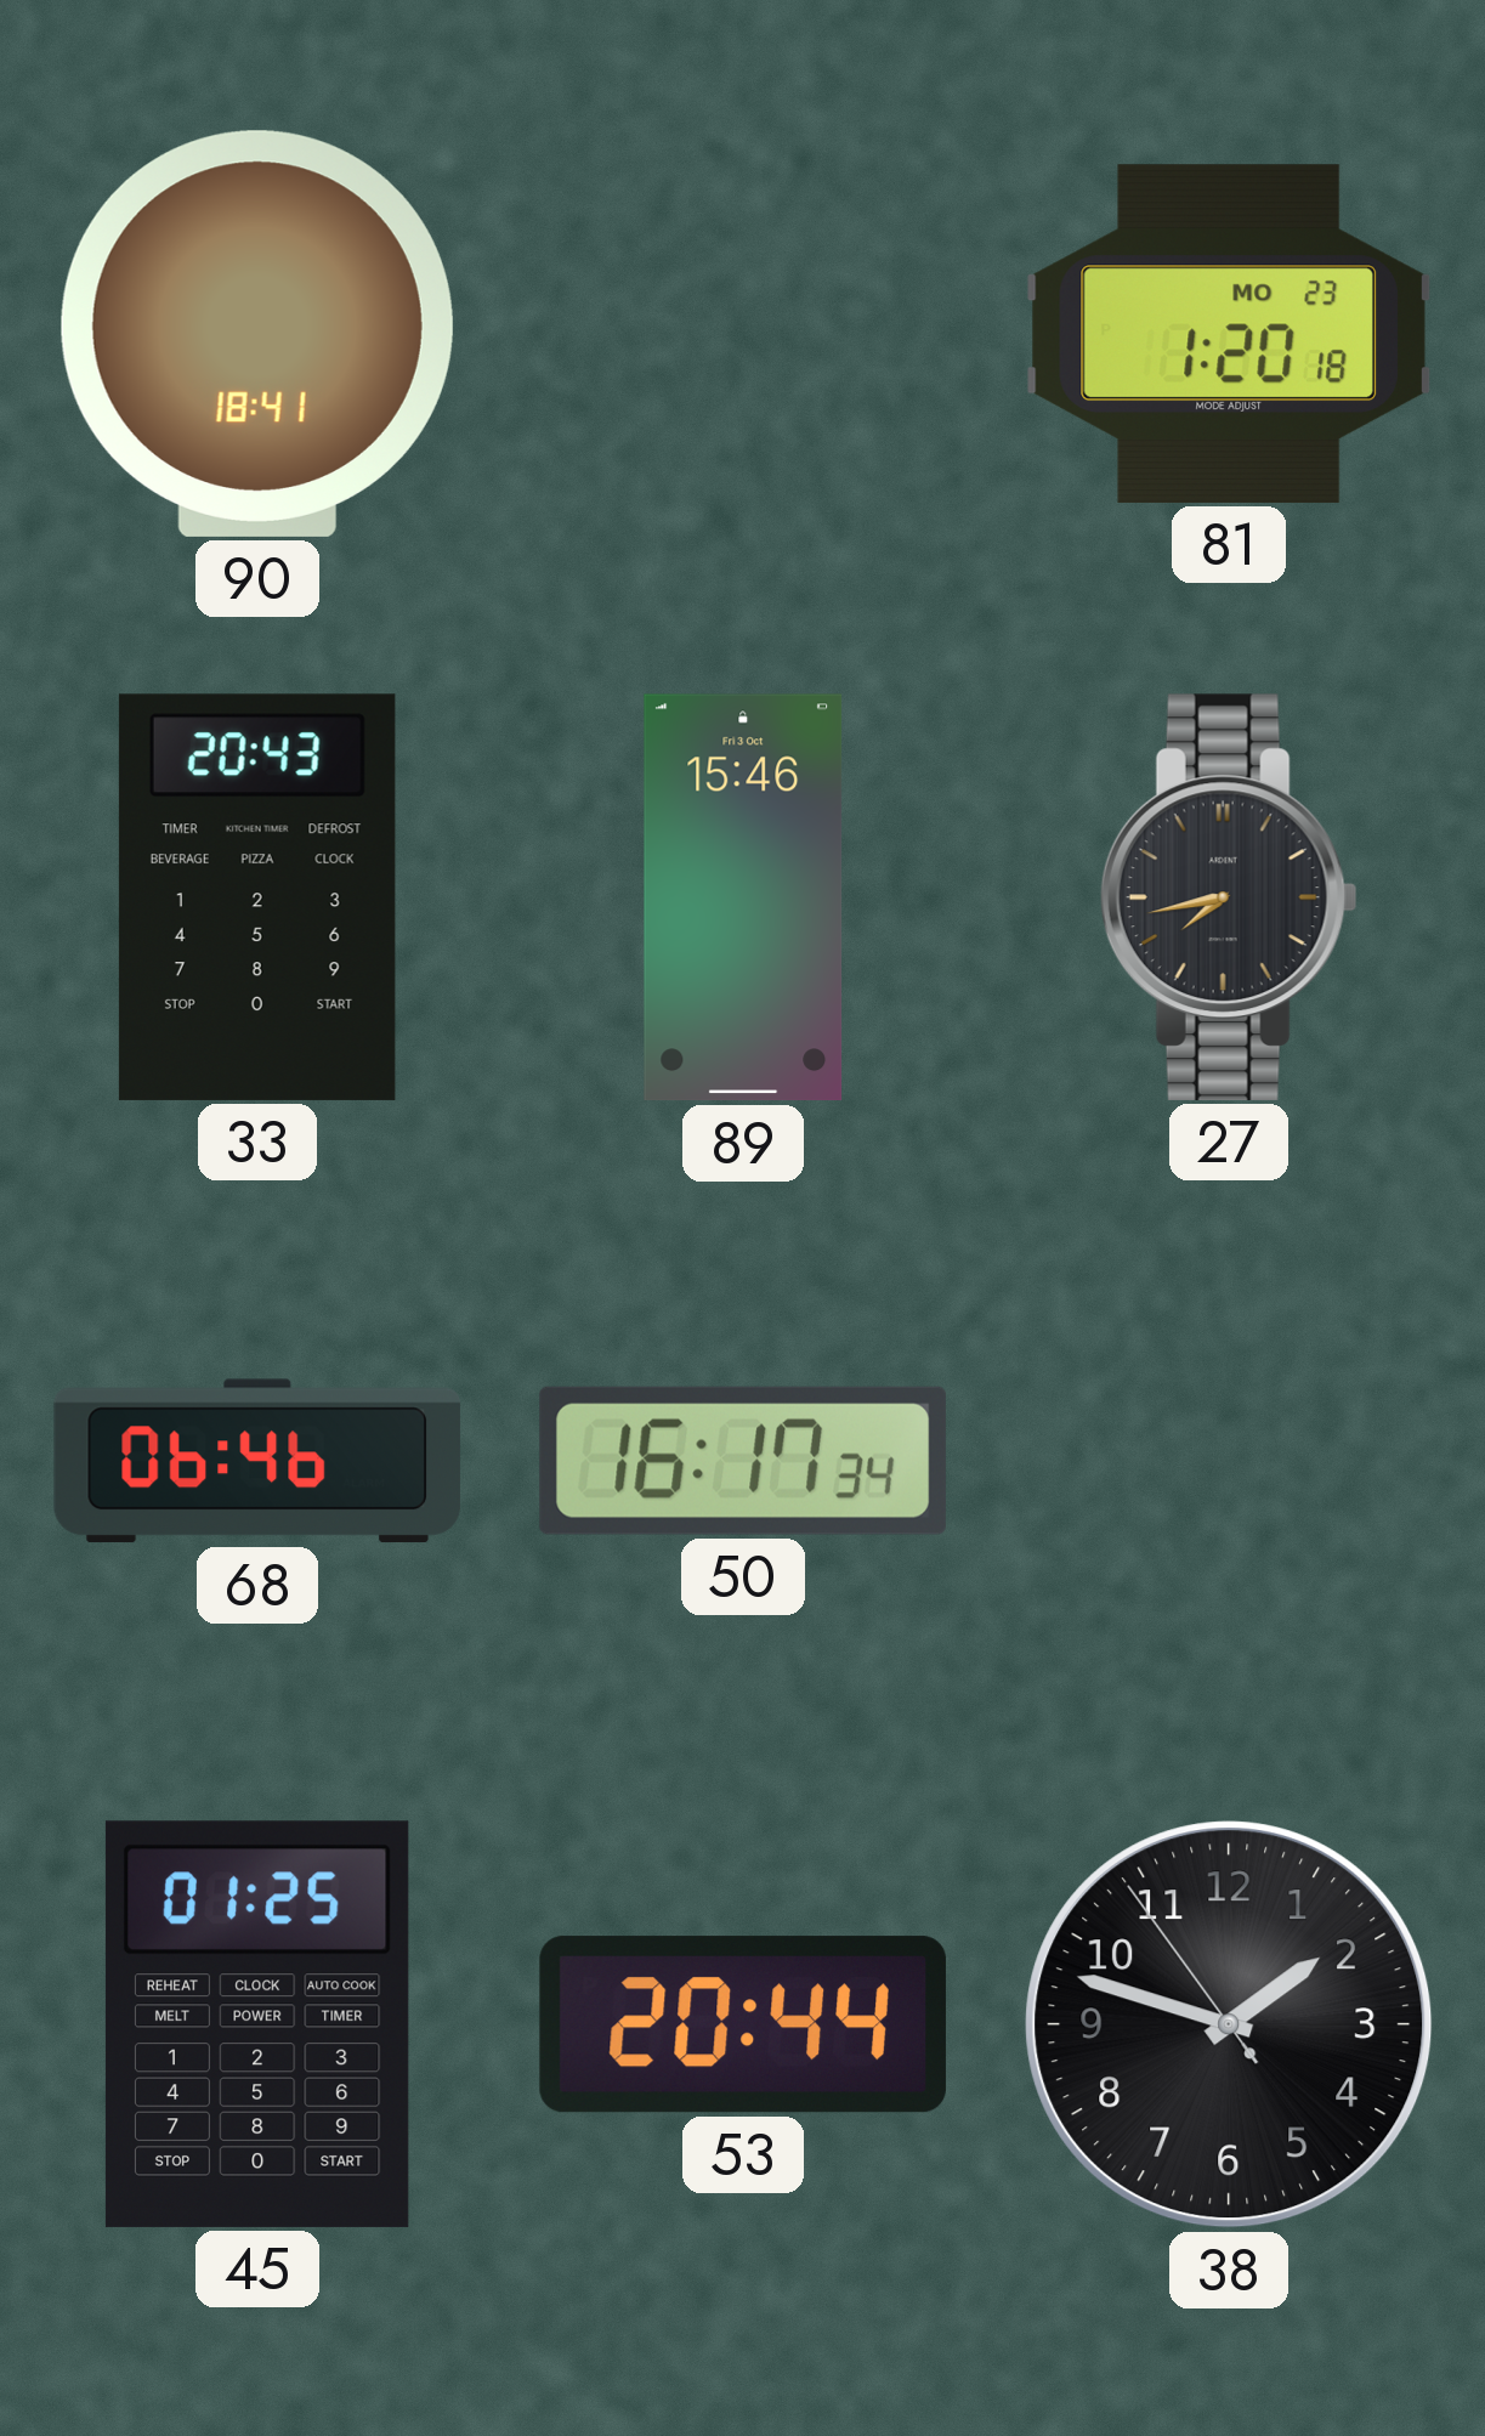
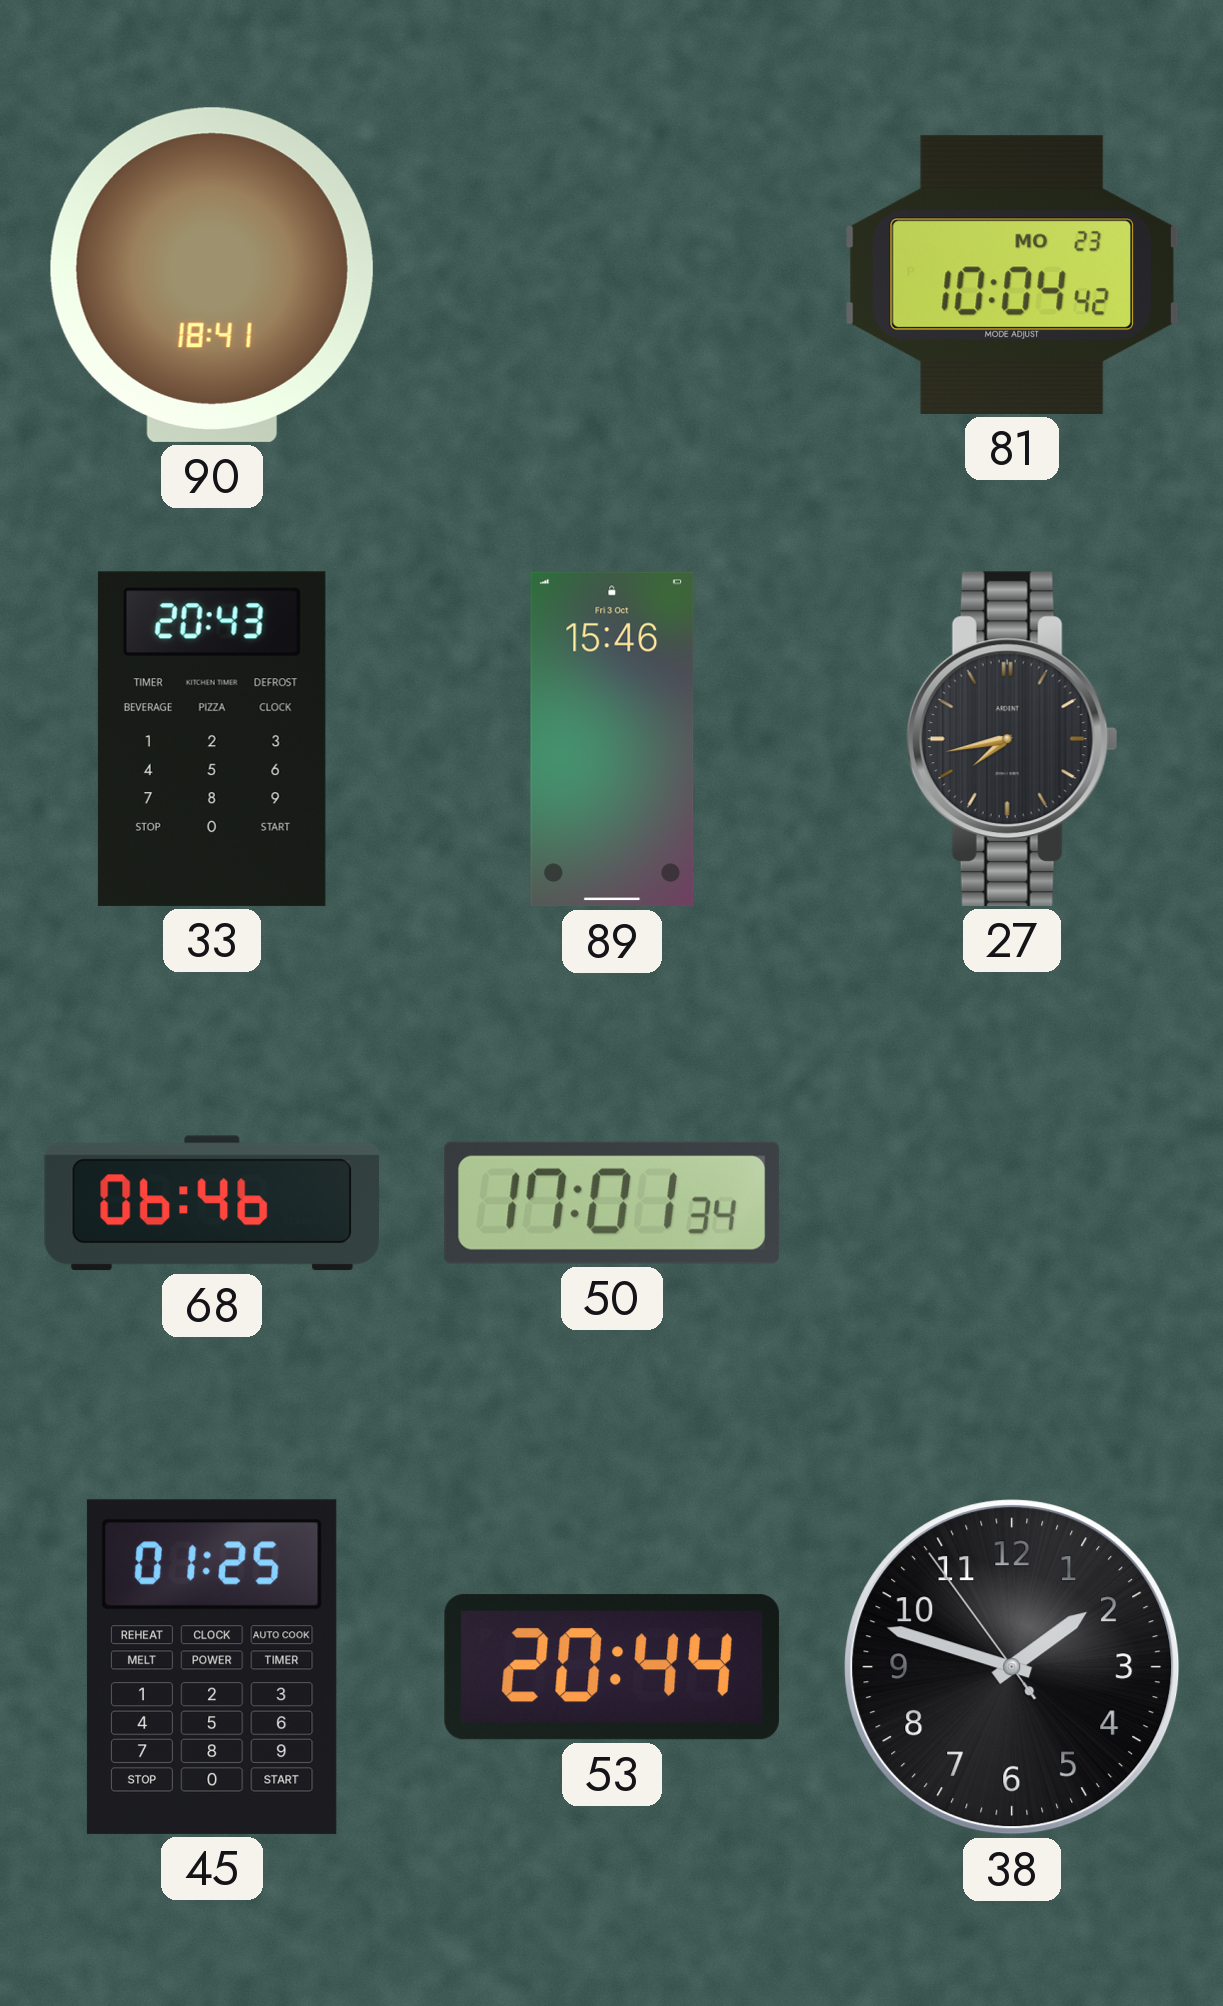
81: 1:20 -> 10:04 (1012, 275)
50: 16:17 -> 17:01 (612, 1203)
